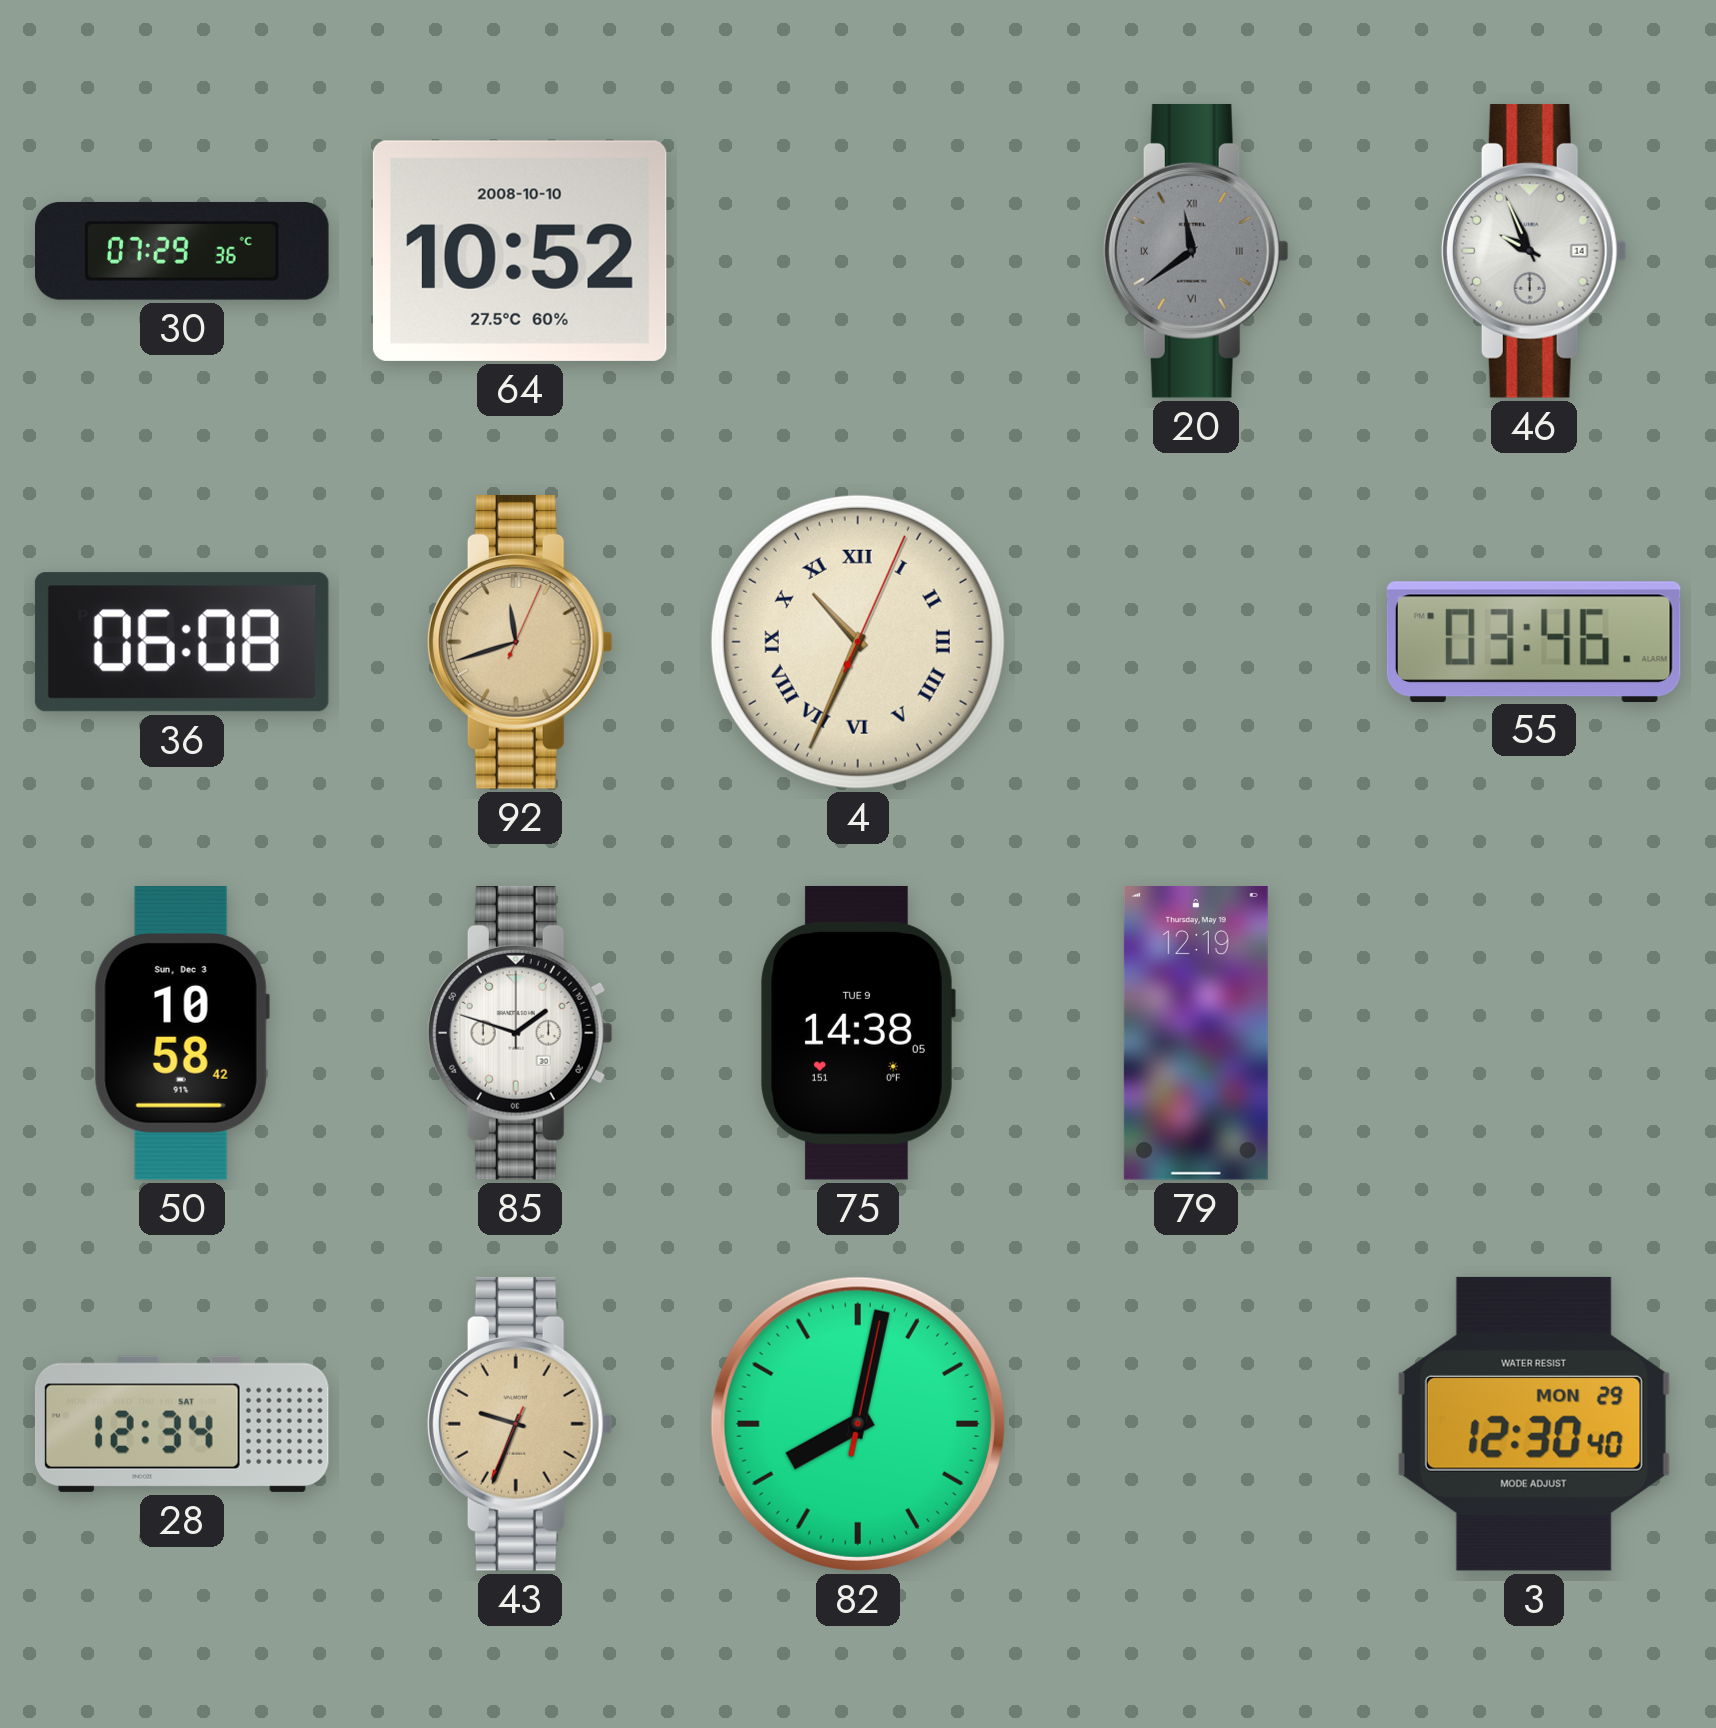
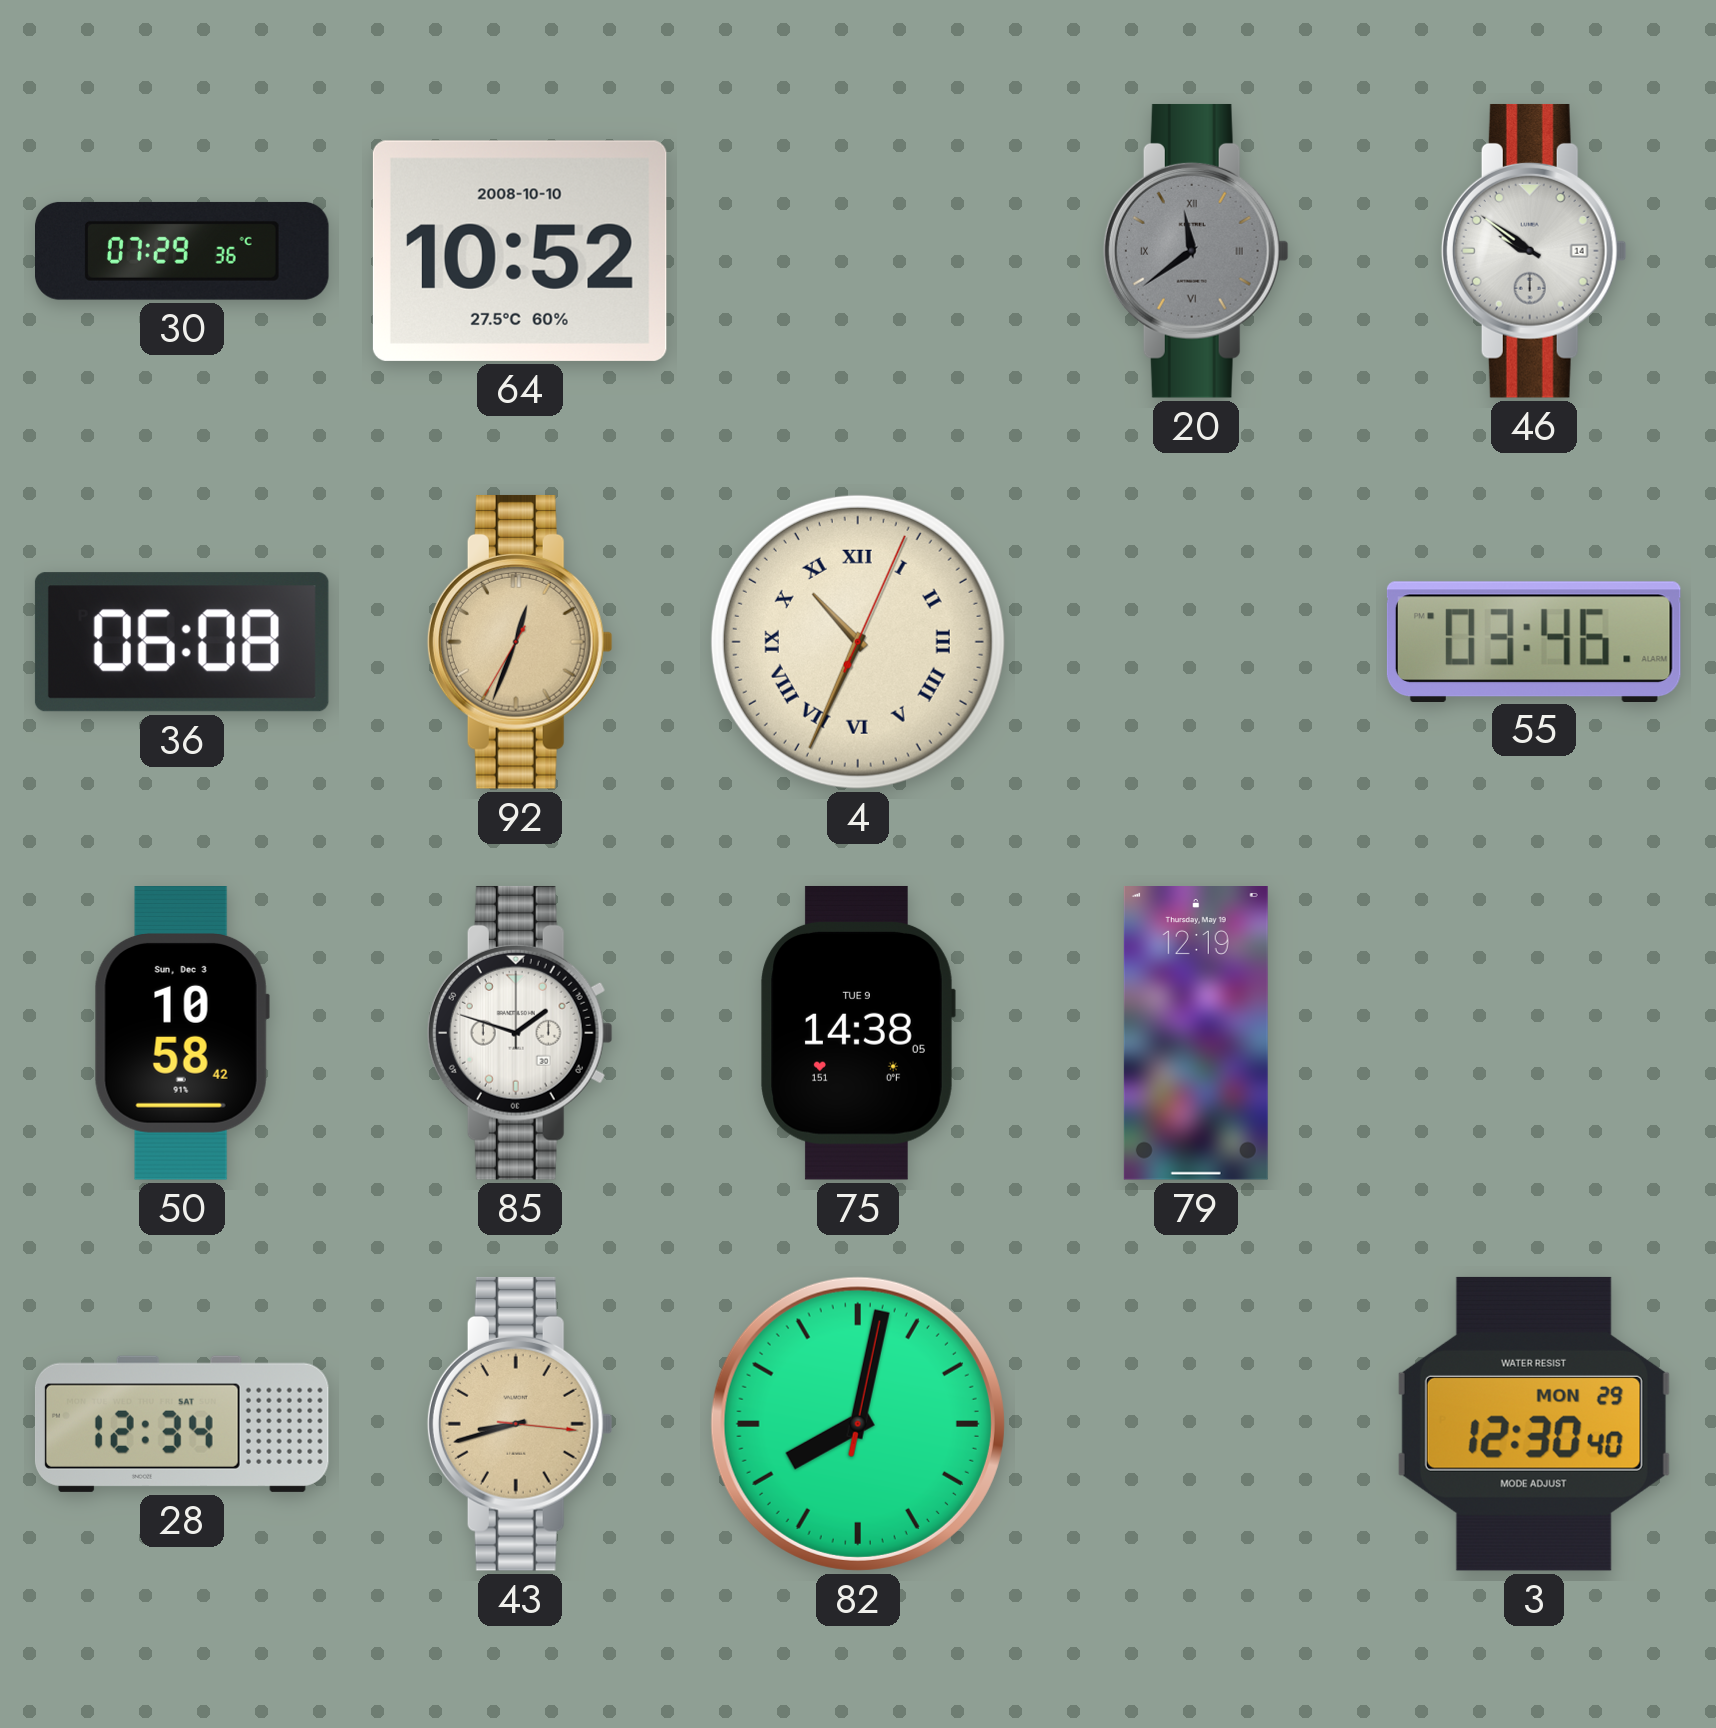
46: 9:56 -> 9:51 (1534, 251)
92: 11:42 -> 12:33 (520, 642)
43: 9:33 -> 8:42 (520, 1424)
